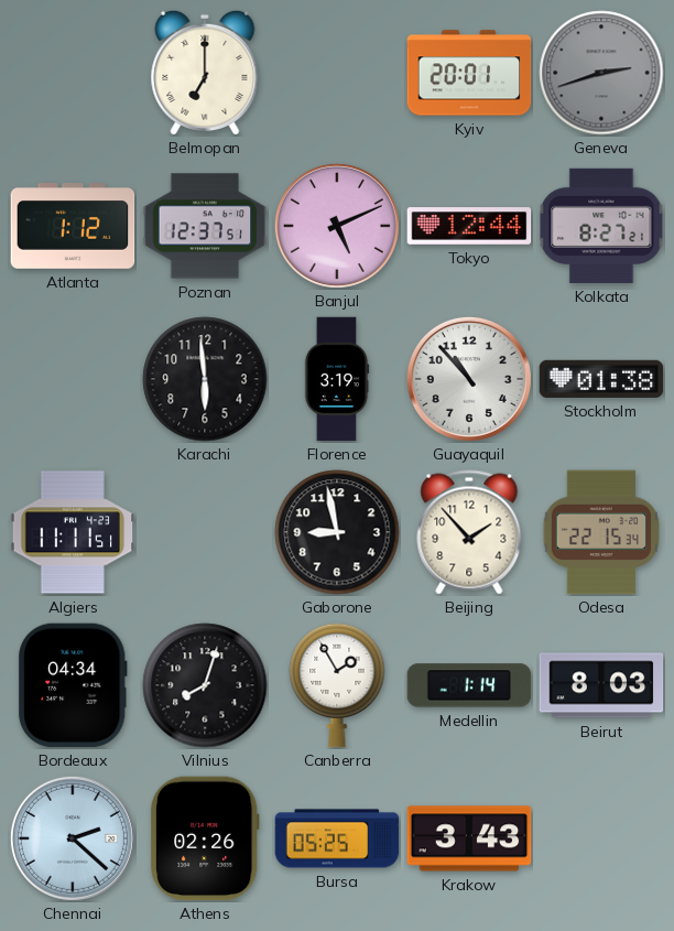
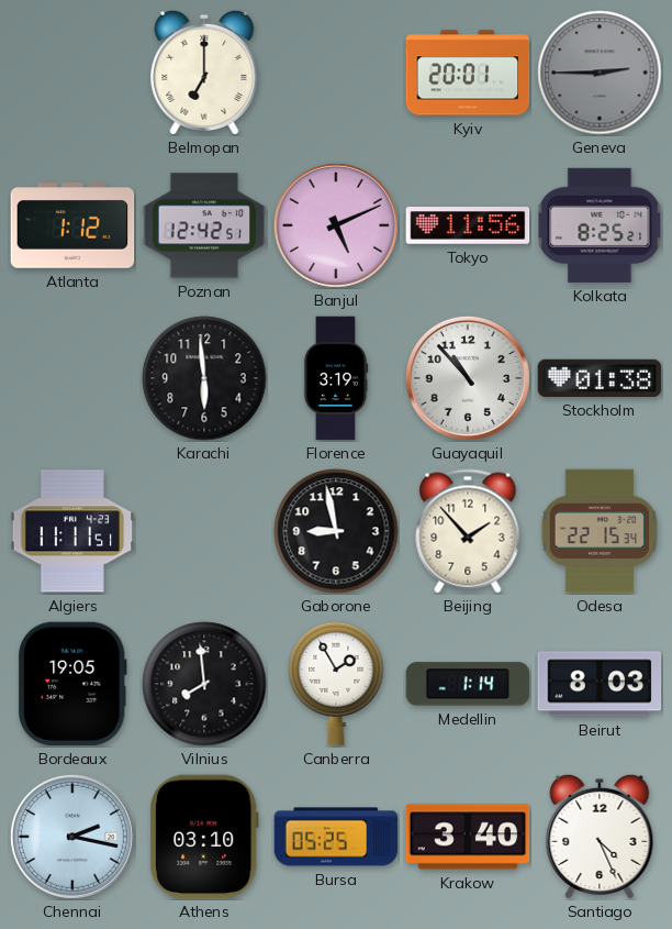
Geneva: 2:42 -> 2:45 (600, 73)
Poznan: 12:37 -> 12:42 (204, 225)
Tokyo: 12:44 -> 11:56 (468, 225)
Kolkata: 8:27 -> 8:25 (600, 225)
Bordeaux: 04:34 -> 19:05 (72, 684)
Vilnius: 8:03 -> 7:59 (204, 684)
Chennai: 2:22 -> 2:17 (72, 837)
Athens: 02:26 -> 03:10 (204, 837)
Krakow: 3:43 -> 3:40 (468, 837)
Santiago: none -> 4:26 (600, 837)
